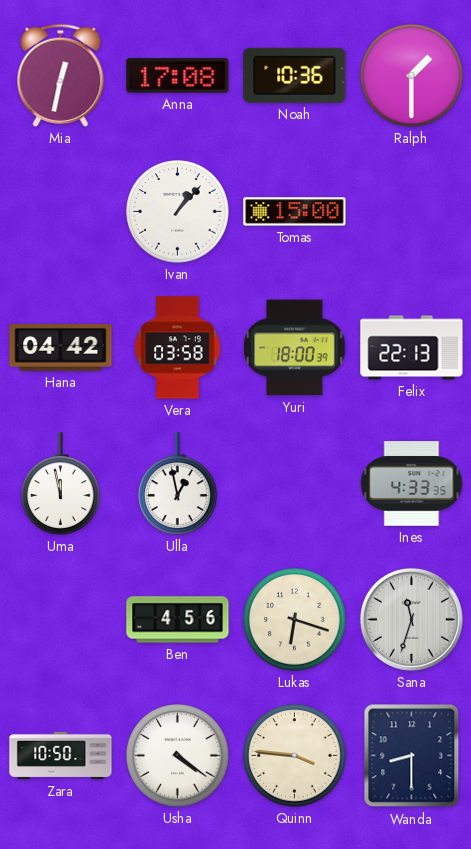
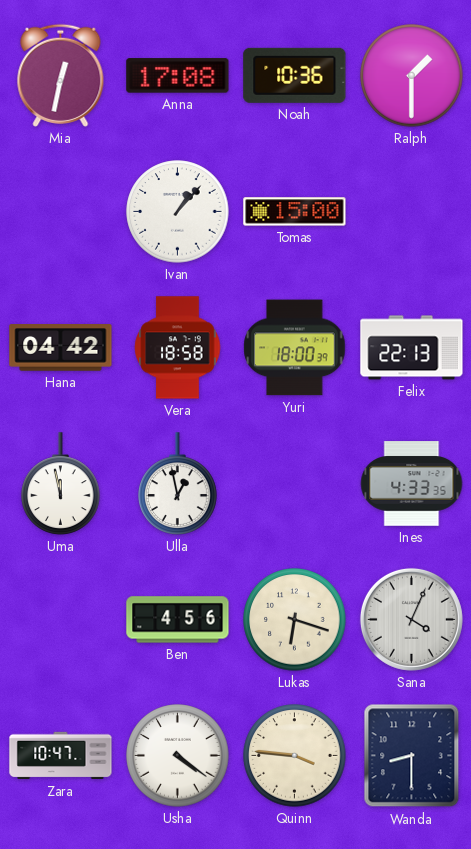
Vera: 03:58 -> 18:58 (178, 348)
Sana: 11:33 -> 4:04 (411, 619)
Zara: 10:50 -> 10:47 (61, 756)
